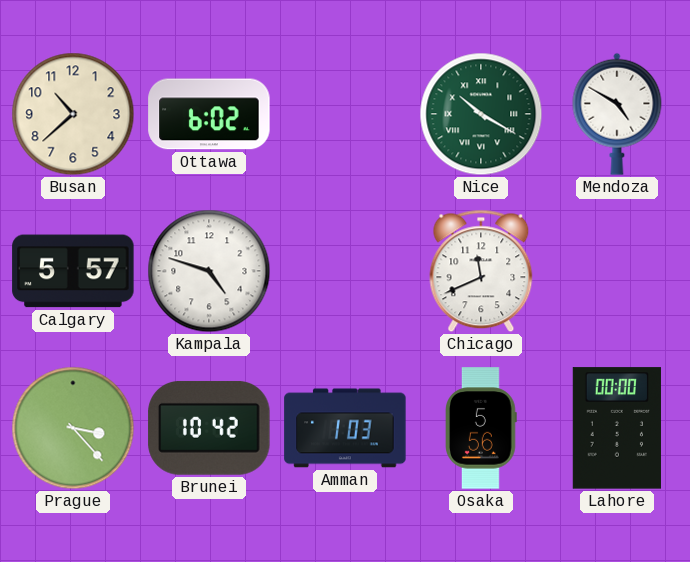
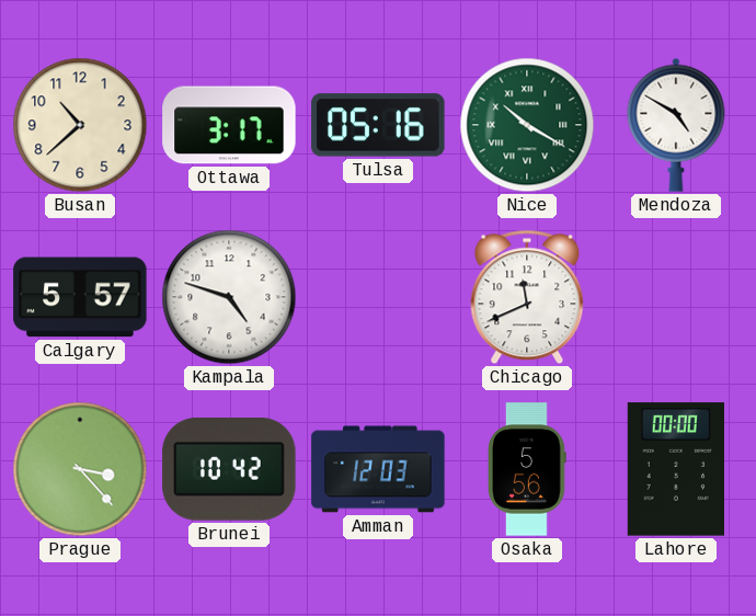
Ottawa: 6:02 -> 3:17 (229, 125)
Tulsa: none -> 05:16 (378, 125)
Amman: 1:03 -> 12:03 (378, 469)
